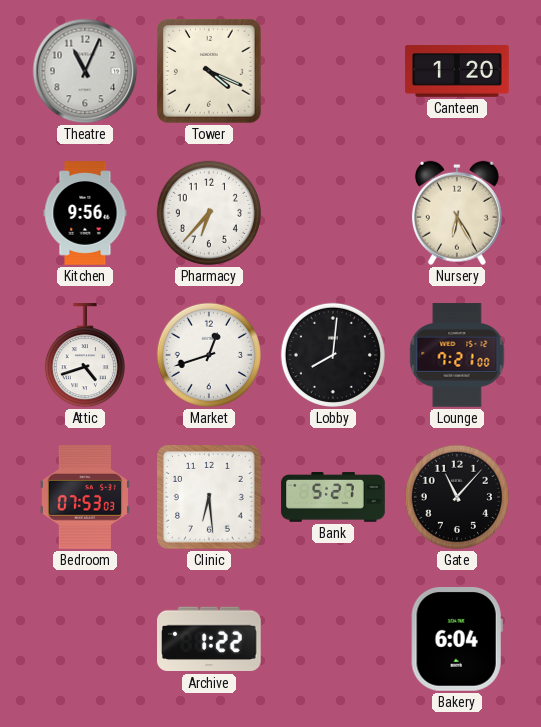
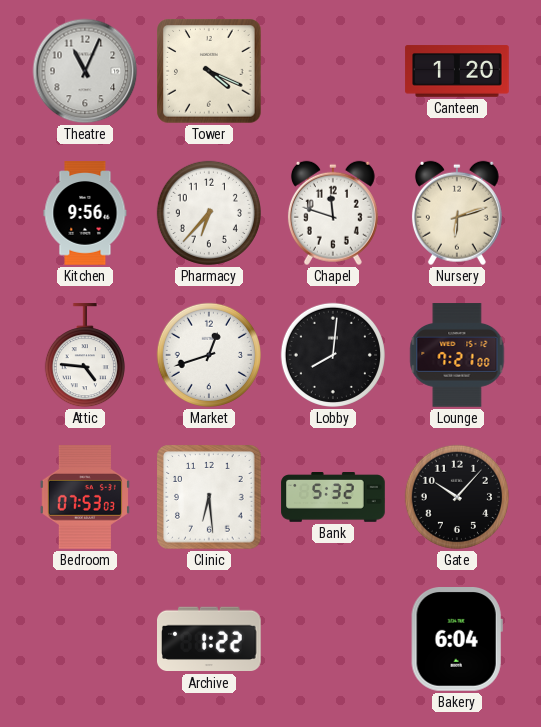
Chapel: none -> 11:48 (333, 213)
Nursery: 6:25 -> 6:12 (457, 213)
Attic: 4:42 -> 4:46 (85, 356)
Bank: 5:27 -> 5:32 (333, 498)
Gate: 11:07 -> 10:07 (457, 497)
